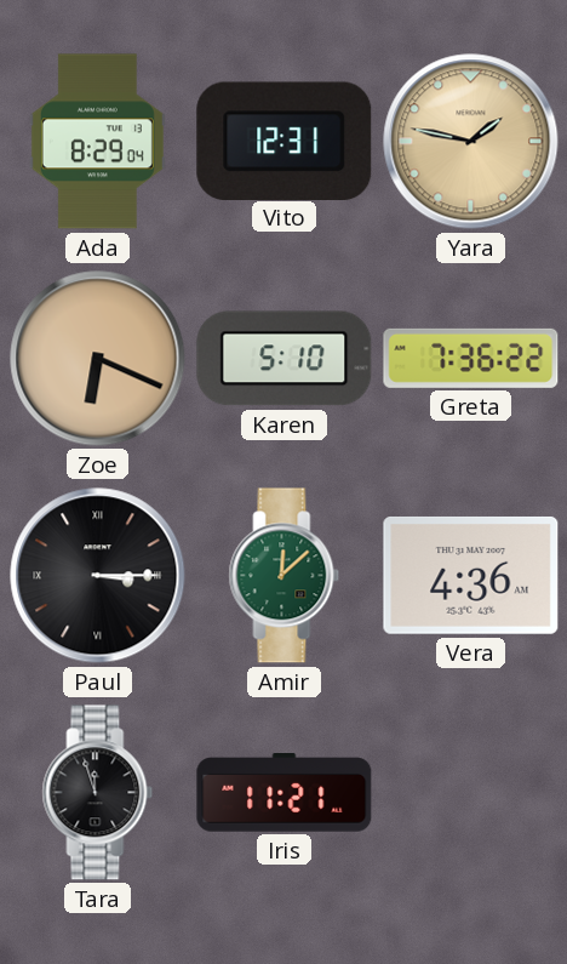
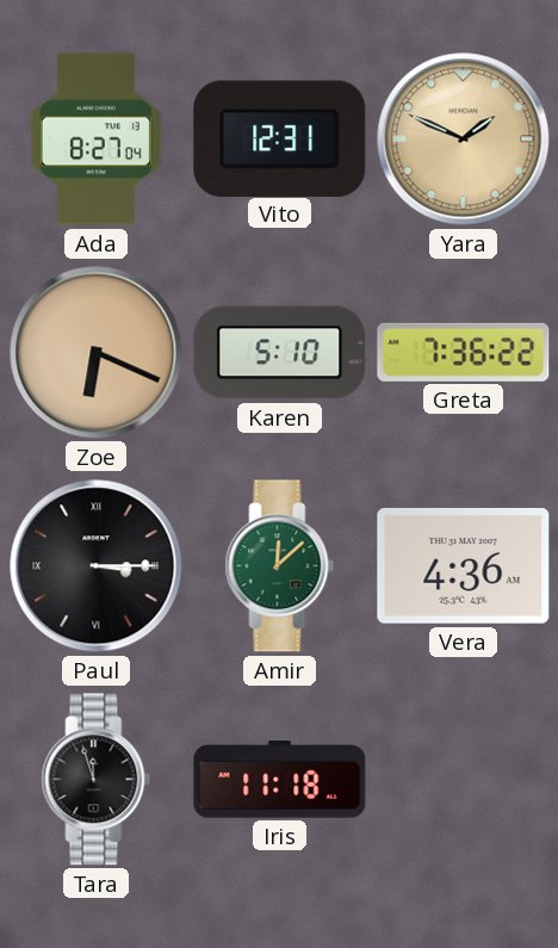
Ada: 8:29 -> 8:27 (95, 140)
Yara: 1:47 -> 1:49 (464, 140)
Iris: 11:21 -> 11:18 (280, 780)
